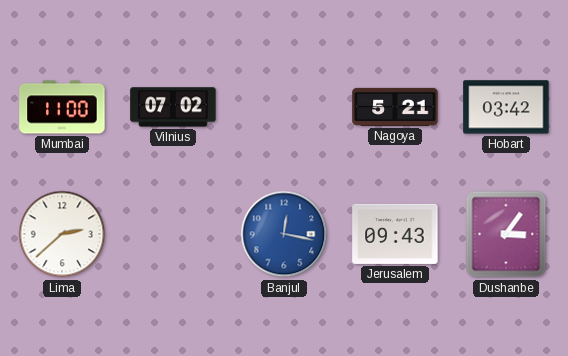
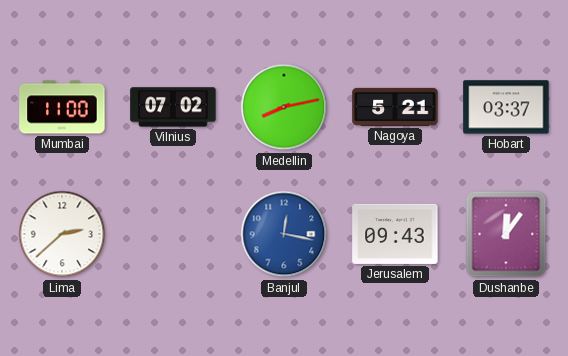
Medellin: none -> 8:13 (284, 107)
Hobart: 03:42 -> 03:37 (506, 107)
Dushanbe: 3:06 -> 12:06 (506, 234)
